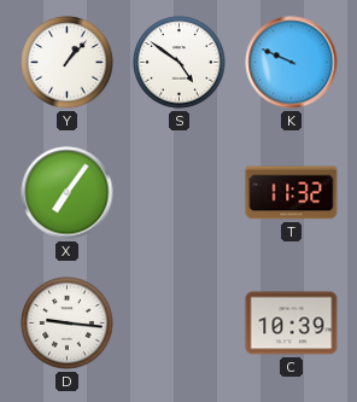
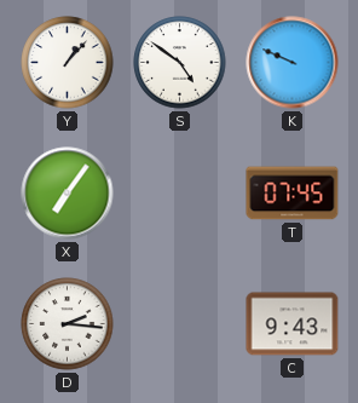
T: 11:32 -> 07:45 (293, 194)
D: 9:16 -> 2:16 (68, 324)
C: 10:39 -> 9:43 (293, 324)
